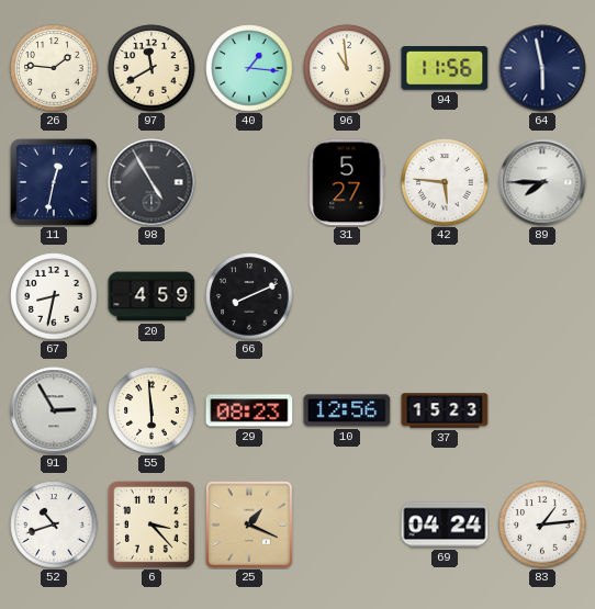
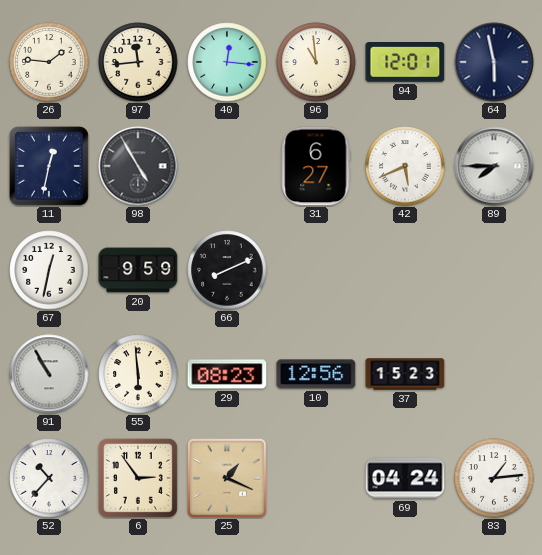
97: 11:40 -> 11:44 (138, 62)
40: 1:16 -> 12:16 (227, 62)
94: 11:56 -> 12:01 (405, 63)
31: 5:27 -> 6:27 (316, 166)
42: 5:46 -> 5:41 (405, 166)
67: 8:32 -> 12:32 (49, 270)
20: 4:59 -> 9:59 (138, 270)
91: 2:55 -> 10:55 (49, 374)
52: 10:42 -> 10:37 (49, 478)
6: 3:23 -> 2:54 (138, 478)
